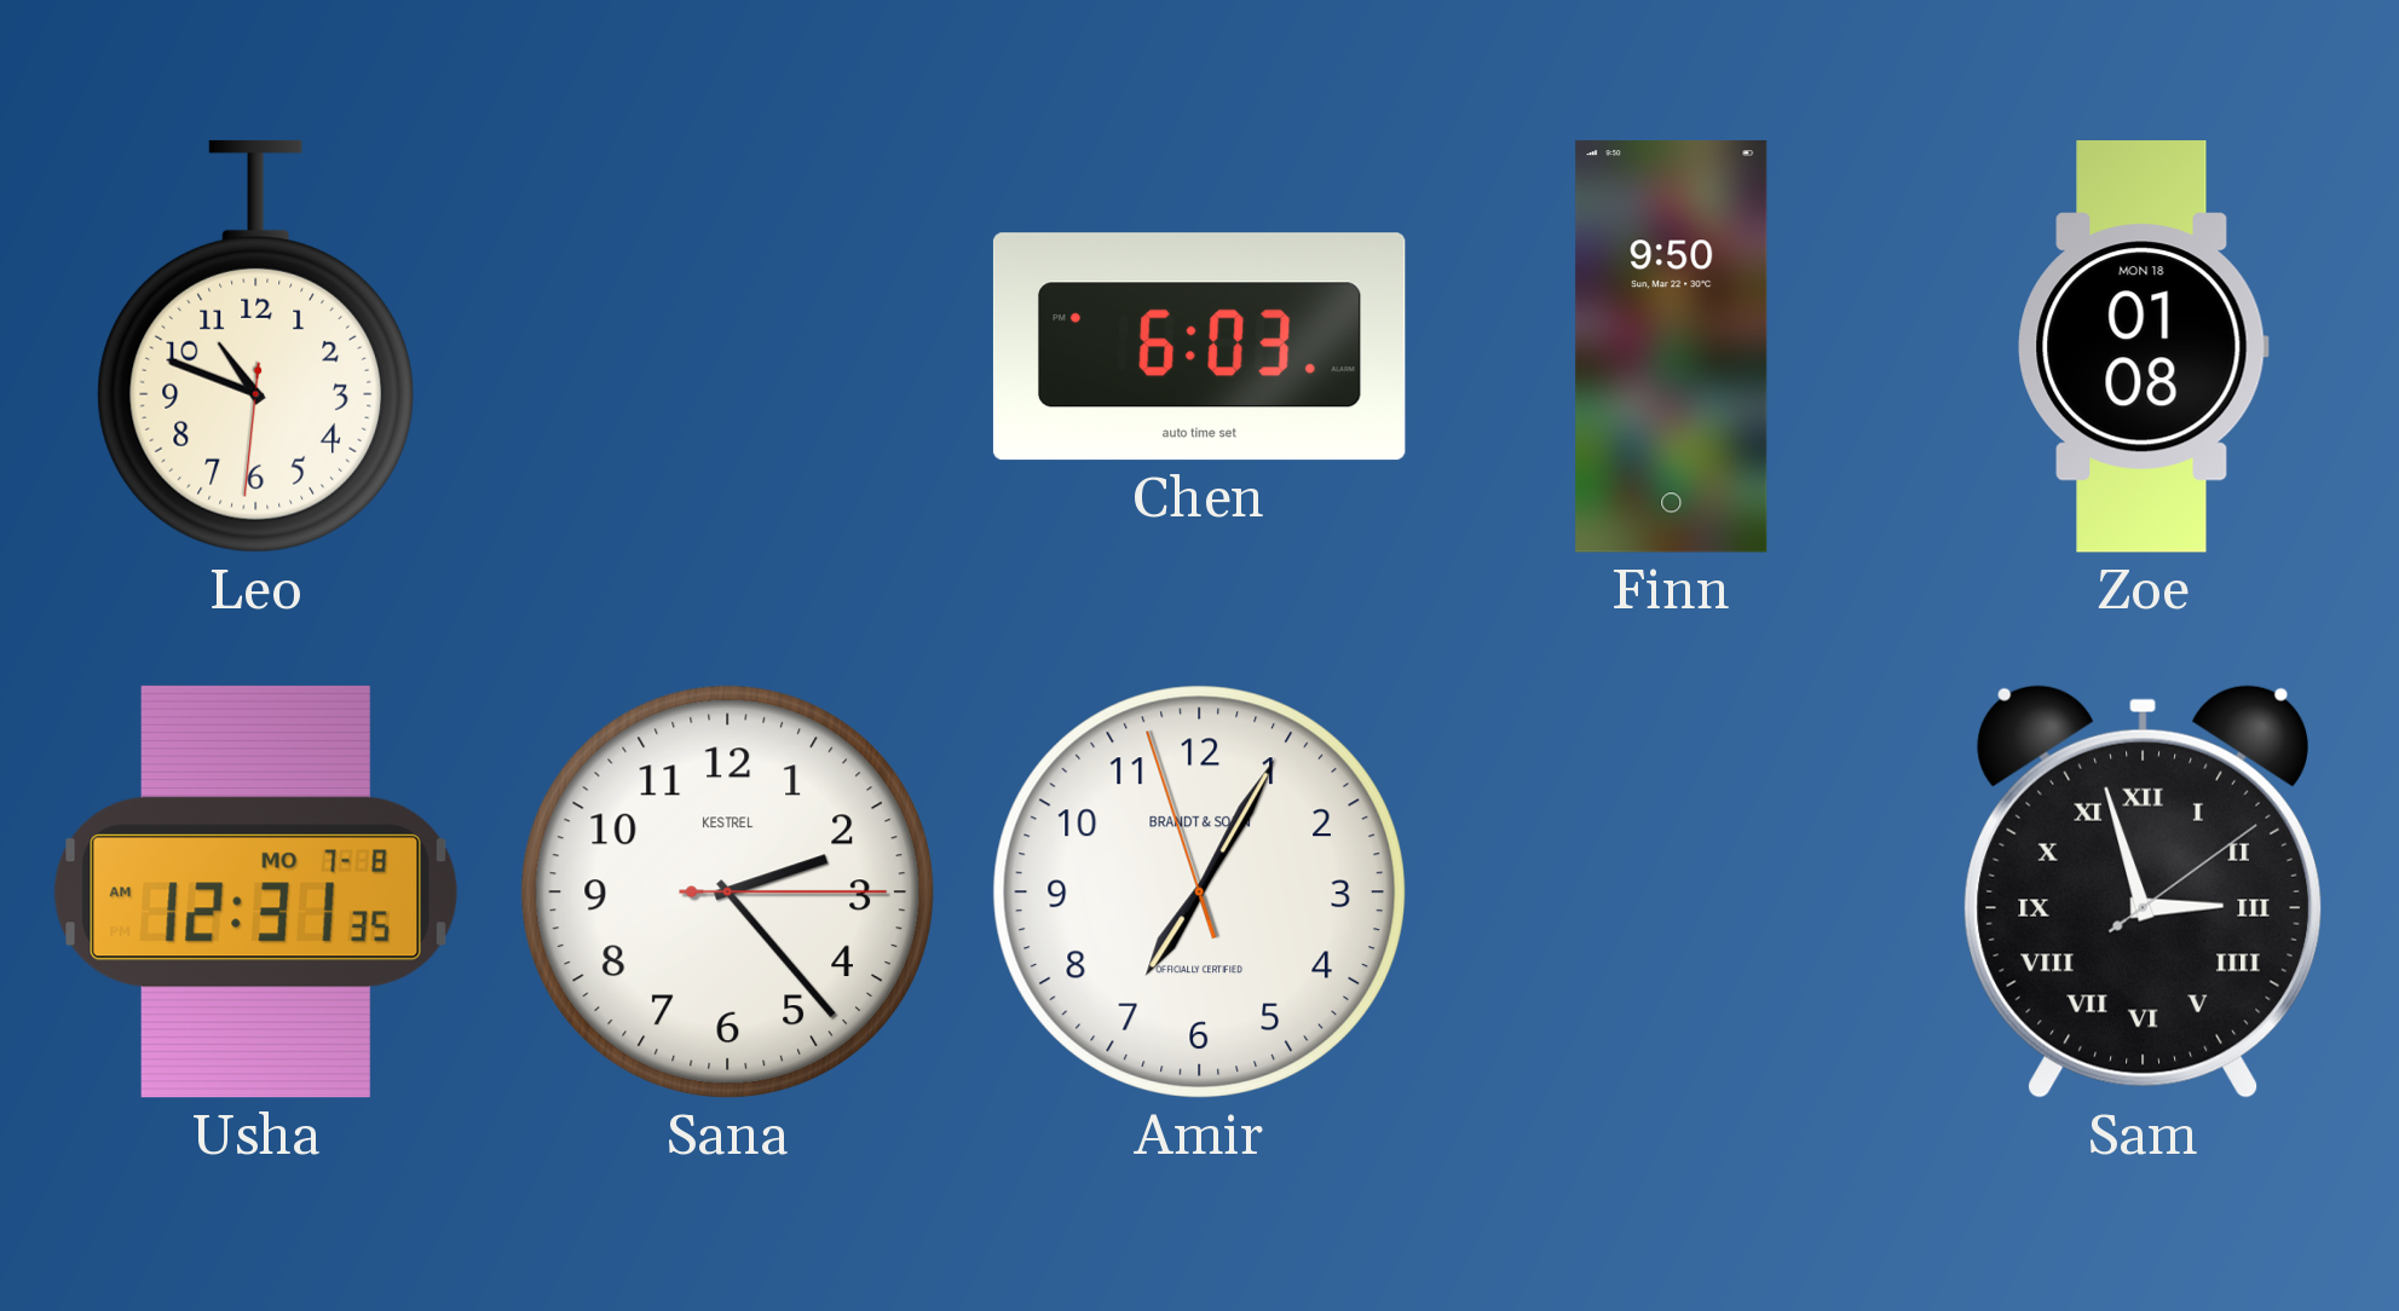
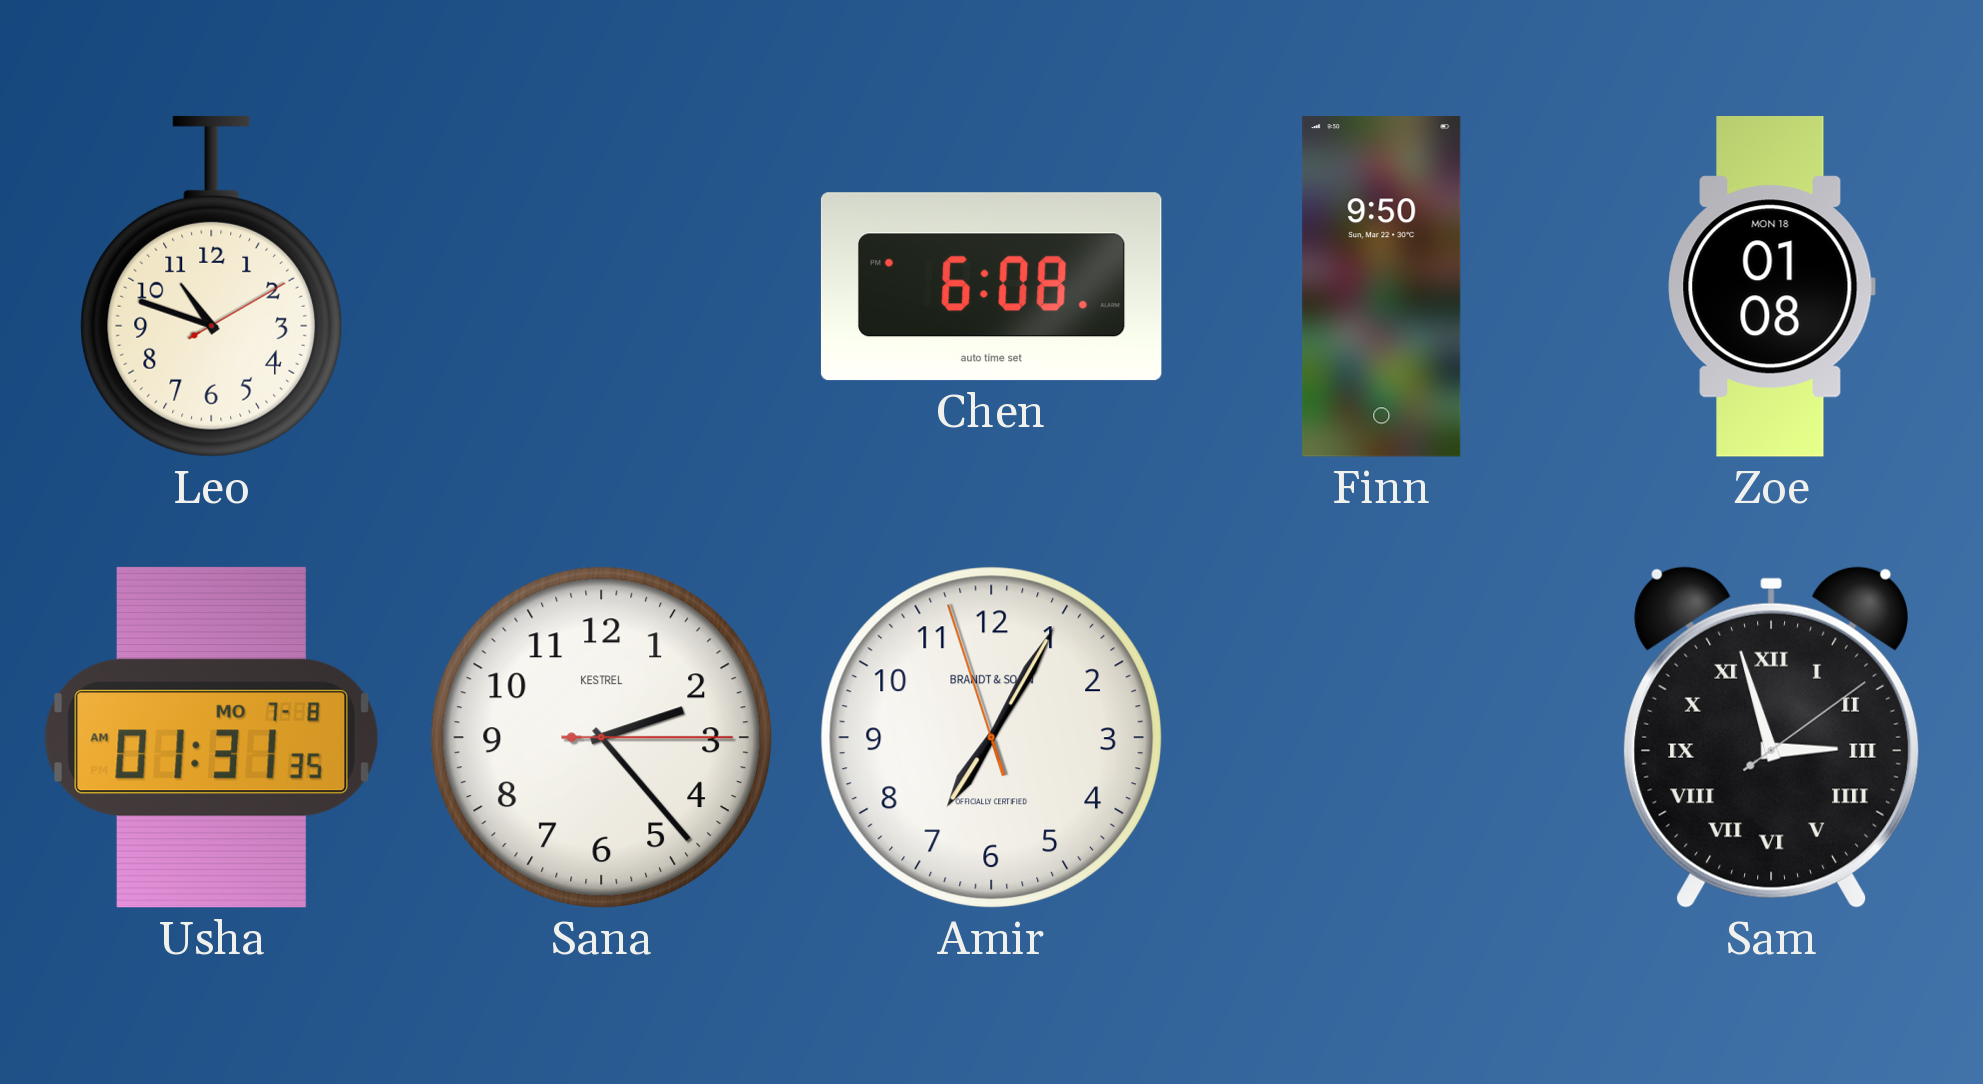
Leo: 10:48:31 -> 10:48:10 (211, 286)
Chen: 6:03 -> 6:08 (991, 287)
Usha: 12:31 -> 01:31 (211, 737)
